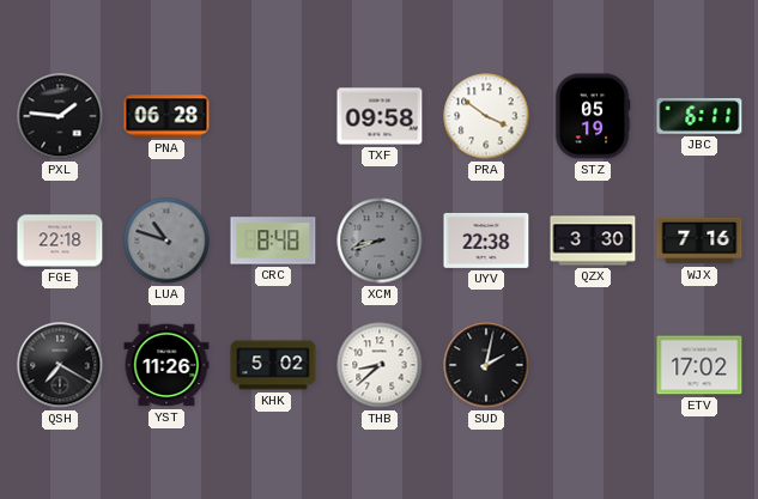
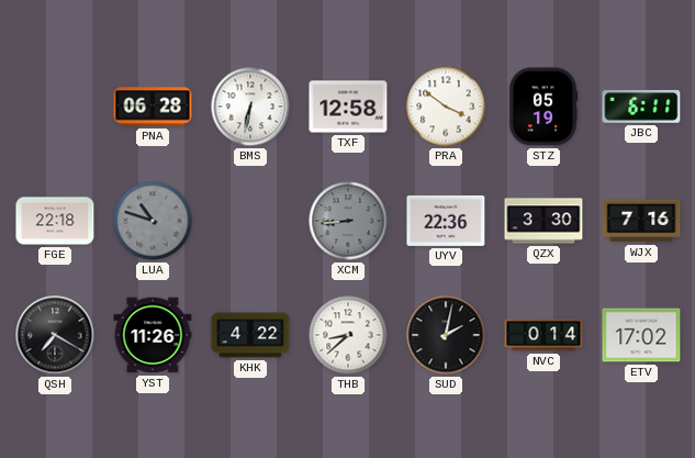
PXL: 1:46 -> none (60, 116)
BMS: none -> 6:32 (250, 107)
TXF: 09:58 -> 12:58 (348, 107)
CRC: 8:48 -> none (273, 241)
XCM: 8:42 -> 8:44 (348, 221)
UYV: 22:38 -> 22:36 (446, 221)
KHK: 5:02 -> 4:22 (250, 335)
NVC: none -> 0:14 (543, 335)
